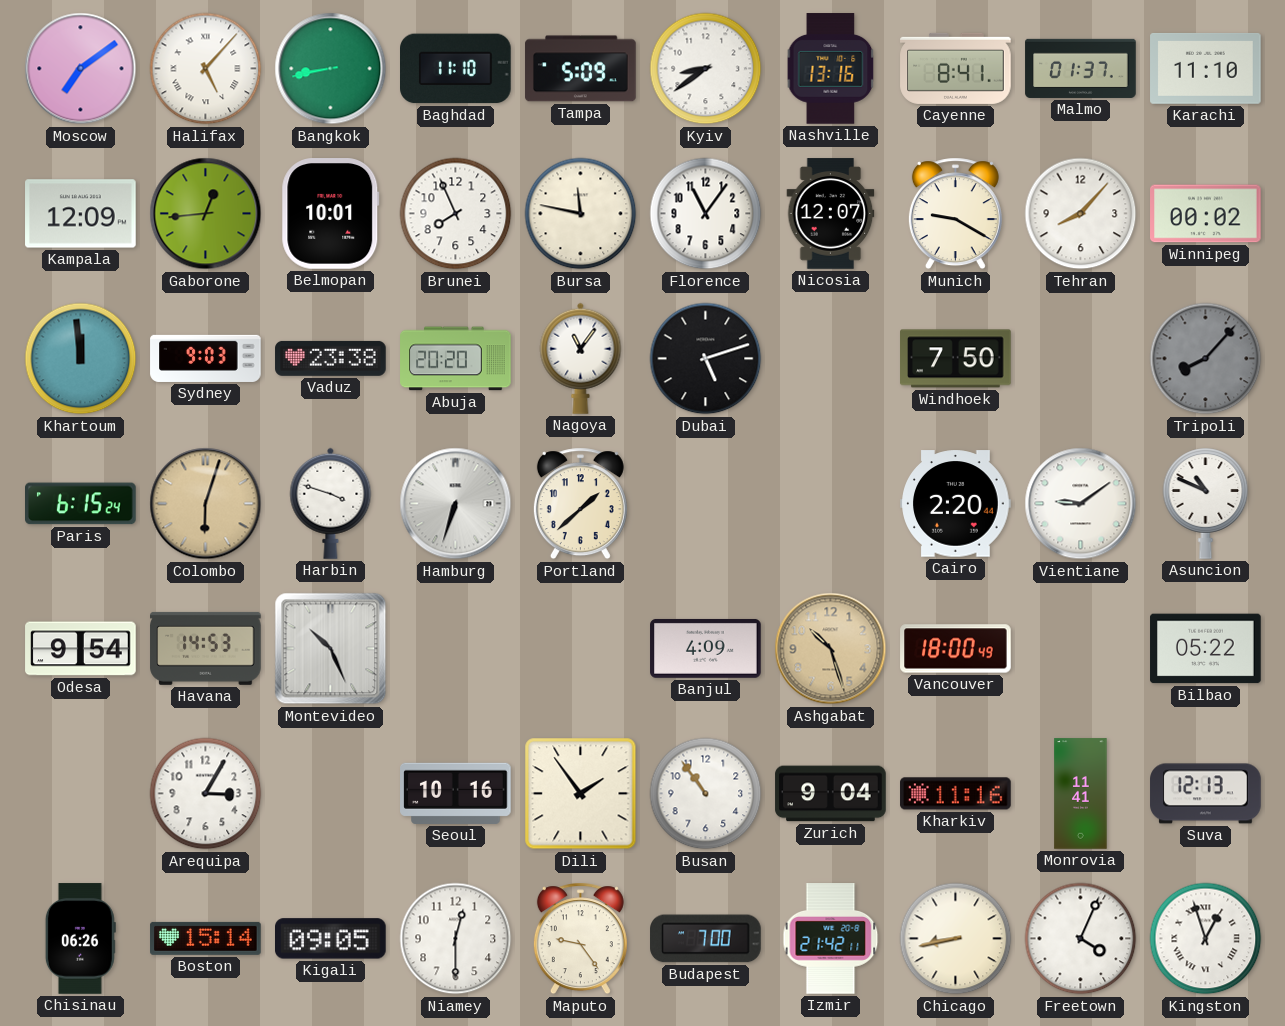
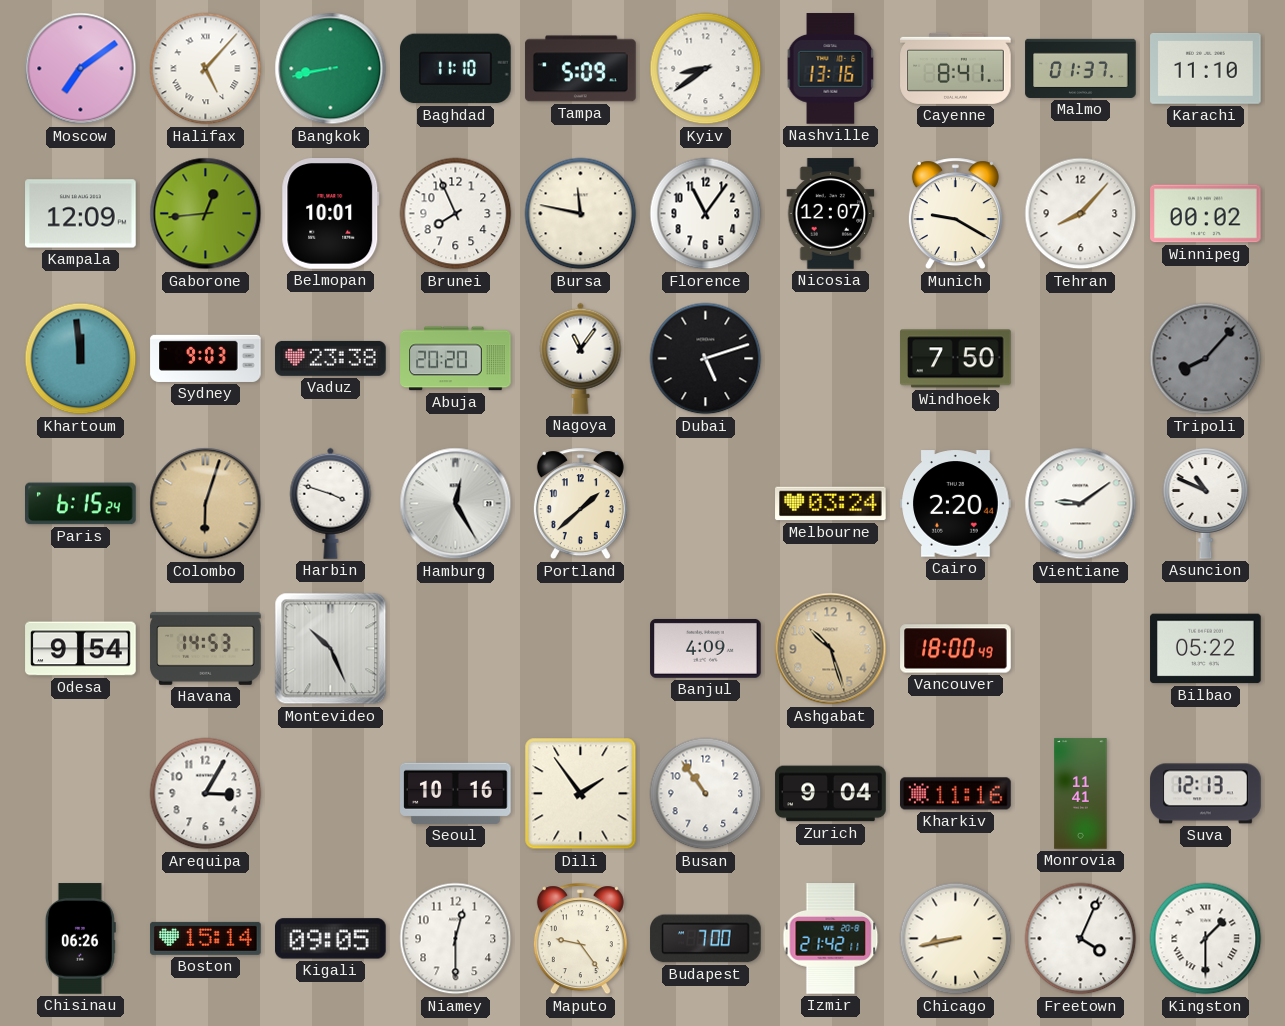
Hamburg: 6:33 -> 12:25 (456, 504)
Melbourne: none -> 03:24 (831, 504)
Kingston: 12:57 -> 1:30 (1206, 939)
